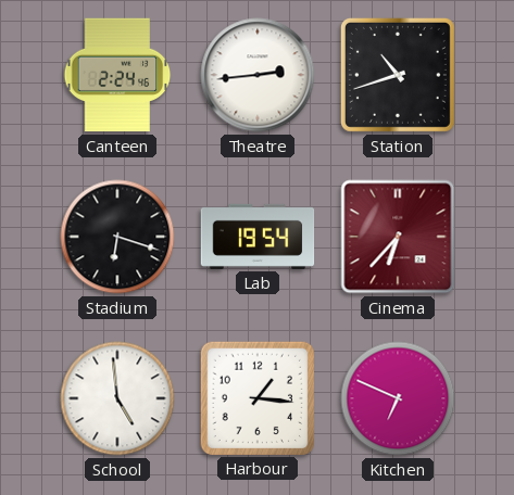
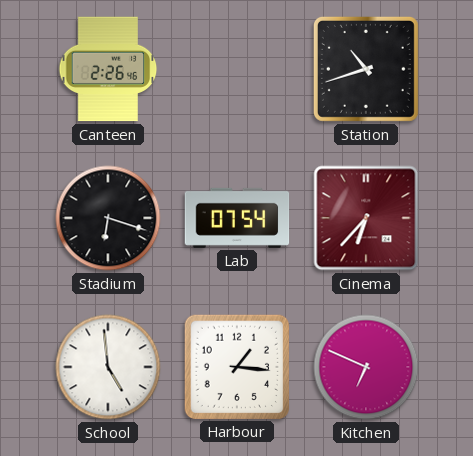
Canteen: 2:24 -> 2:26 (108, 69)
Theatre: 2:44 -> none (258, 75)
Lab: 19:54 -> 07:54 (237, 218)
